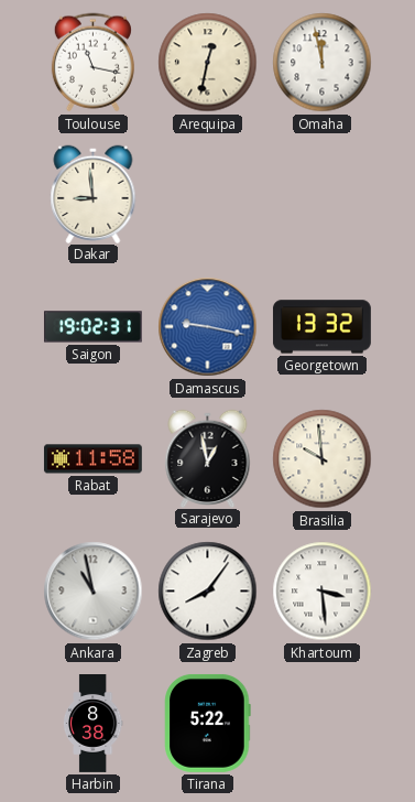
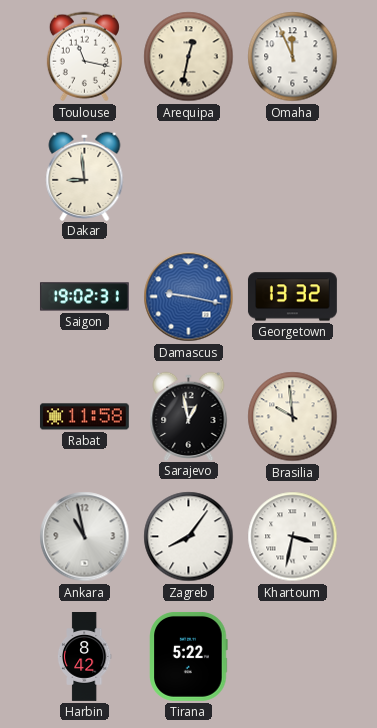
Omaha: 11:58 -> 11:56 (293, 57)
Khartoum: 3:29 -> 3:32 (293, 537)
Harbin: 8:38 -> 8:42 (84, 657)
